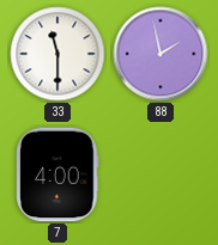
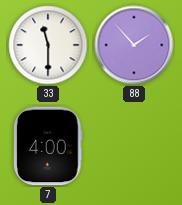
88: 1:58 -> 1:53 (134, 45)
